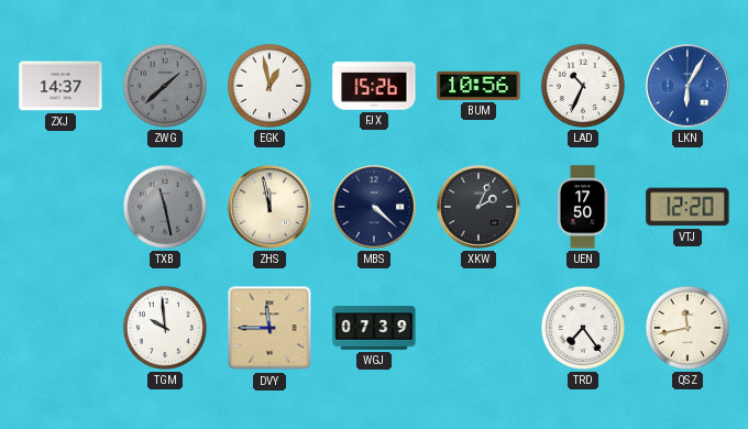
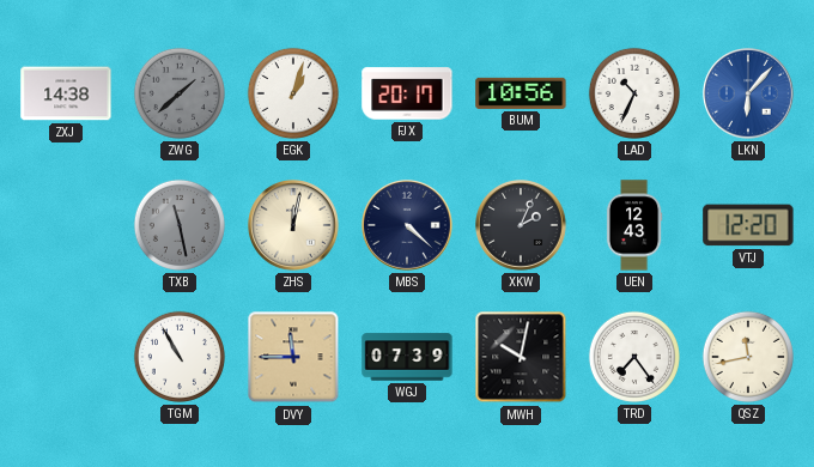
ZXJ: 14:37 -> 14:38 (66, 93)
EGK: 12:58 -> 1:03 (293, 93)
FJX: 15:26 -> 20:17 (407, 93)
LKN: 6:05 -> 6:07 (749, 95)
ZHS: 11:58 -> 12:02 (294, 226)
UEN: 17:50 -> 12:43 (634, 225)
TGM: 9:59 -> 10:55 (180, 357)
MWH: none -> 10:02 (521, 357)
